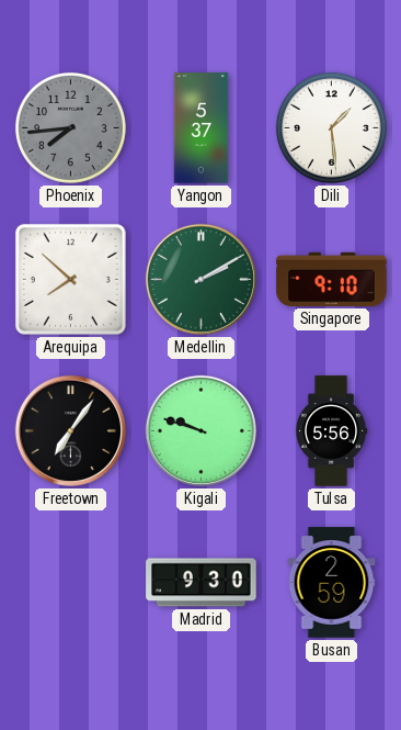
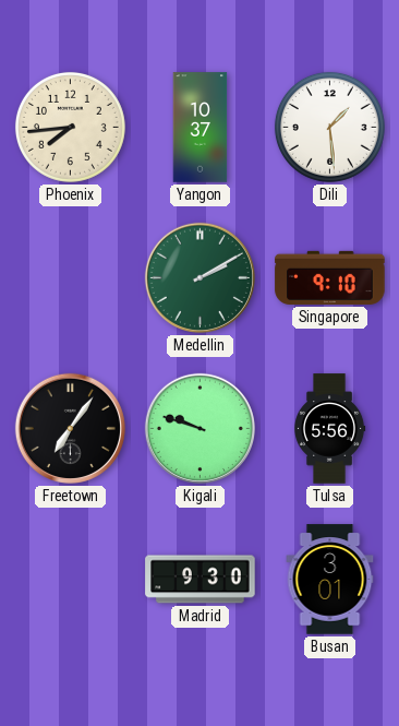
Phoenix dial: grey -> cream (70, 127)
Yangon: 5:37 -> 10:37 (201, 128)
Arequipa: 7:52 -> none (70, 279)
Busan: 2:59 -> 3:01 (330, 580)
